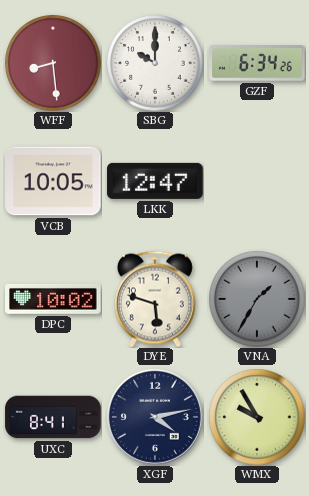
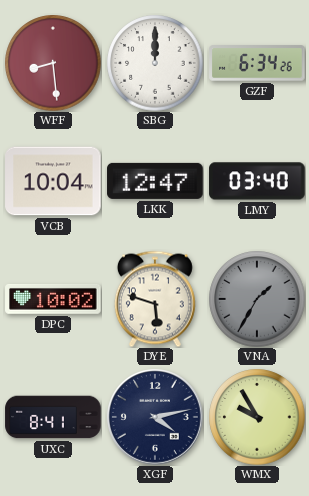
SBG: 10:00 -> 12:00 (155, 63)
VCB: 10:05 -> 10:04 (53, 181)
LMY: none -> 03:40 (257, 181)
